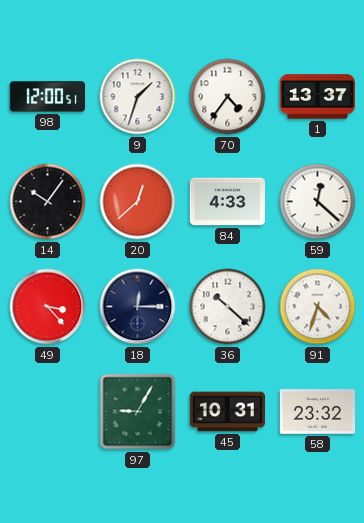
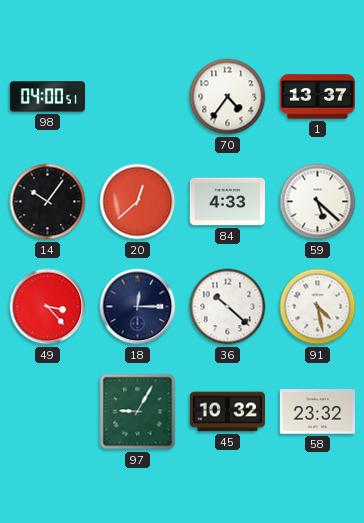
98: 12:00 -> 04:00 (47, 97)
9: 1:33 -> none (138, 97)
59: 12:22 -> 5:22 (318, 202)
91: 4:33 -> 4:28 (318, 307)
45: 10:31 -> 10:32 (227, 412)
